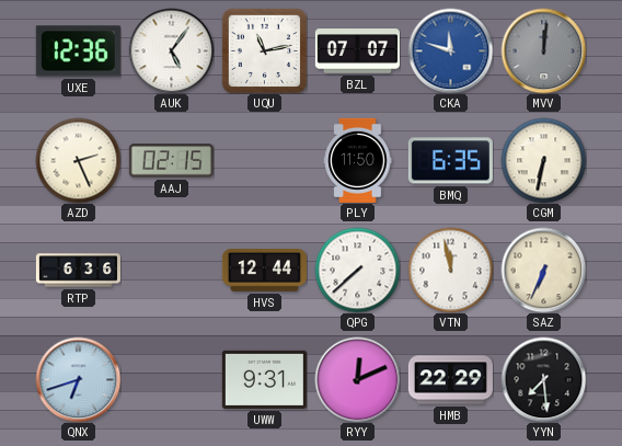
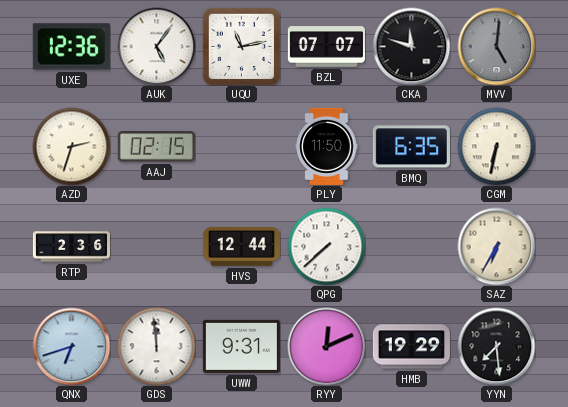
CKA dial: blue -> black (411, 46)
MVV: 12:01 -> 5:01 (496, 46)
AZD: 2:26 -> 2:33 (71, 146)
RTP: 6:36 -> 2:36 (71, 247)
VTN: 11:58 -> none (450, 270)
SAZ: 6:34 -> 6:35 (496, 246)
GDS: none -> 11:59 (156, 346)
HMB: 22:29 -> 19:29 (411, 347)
